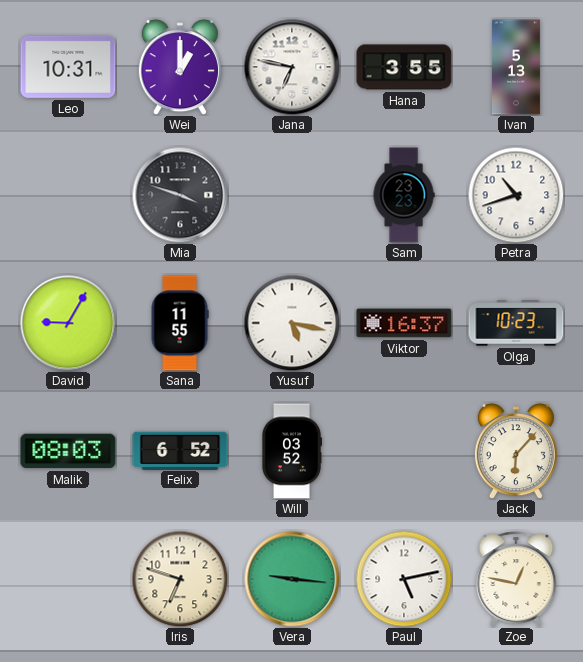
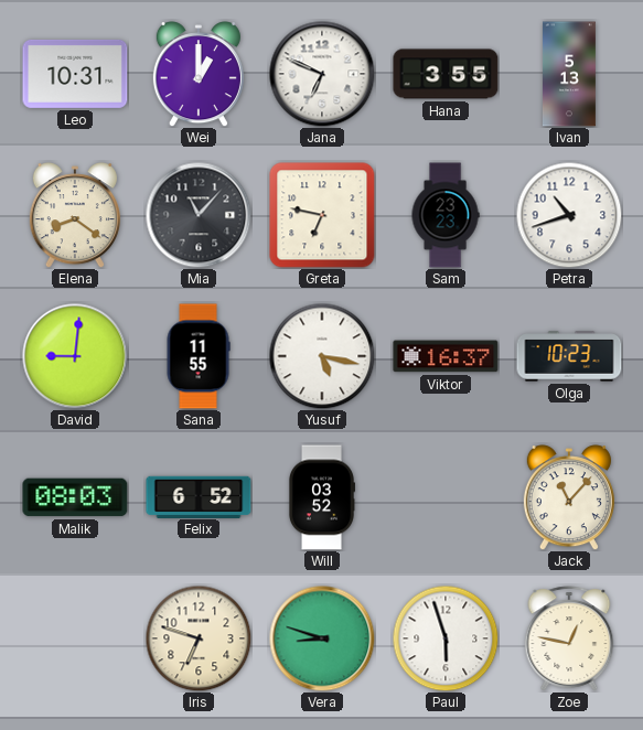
Jana: 6:47 -> 6:49 (322, 74)
Elena: none -> 8:21 (75, 215)
Mia: 3:48 -> 11:07 (199, 215)
Greta: none -> 6:47 (322, 215)
David: 9:05 -> 9:01 (75, 356)
Jack: 6:07 -> 11:07 (569, 497)
Vera: 9:16 -> 8:48 (322, 638)
Paul: 5:13 -> 5:57 (446, 638)
